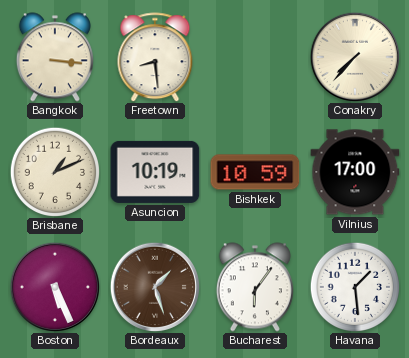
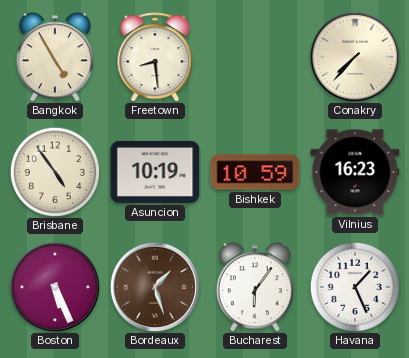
Bangkok: 3:16 -> 4:55 (55, 57)
Brisbane: 1:11 -> 4:54 (54, 171)
Vilnius: 17:00 -> 16:23 (355, 172)
Havana: 1:29 -> 1:26 (354, 286)
